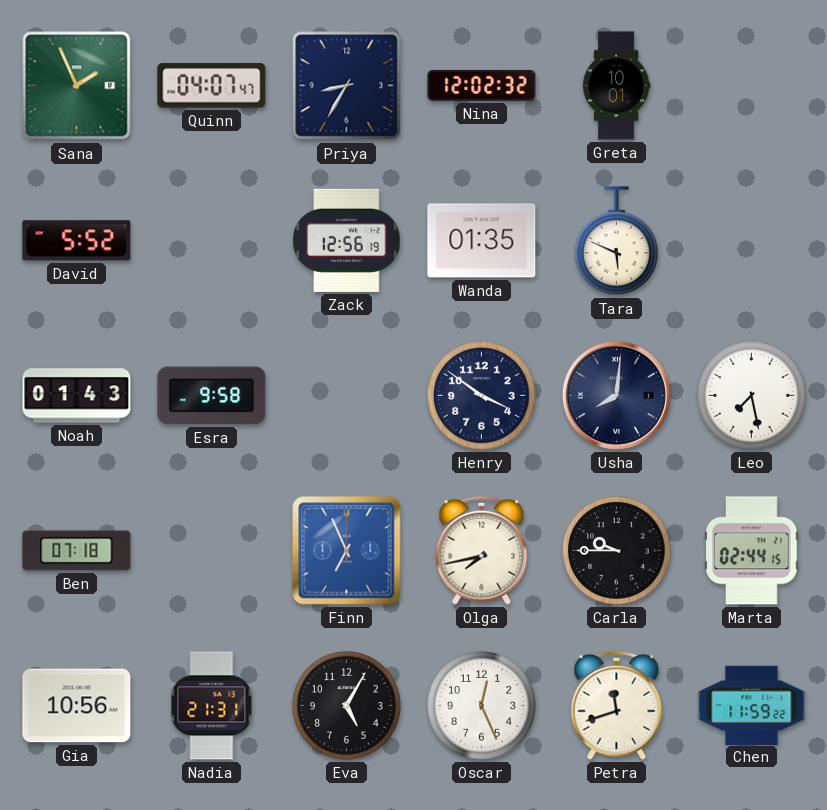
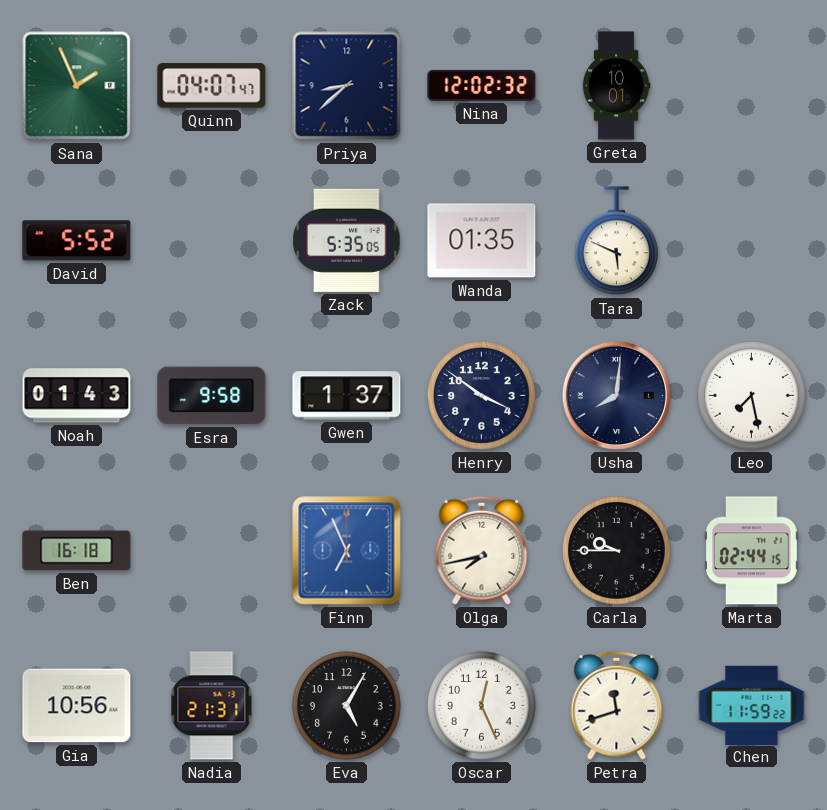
Priya: 8:35 -> 8:38 (347, 86)
Zack: 12:56 -> 5:35 (347, 240)
Gwen: none -> 1:37 (347, 396)
Ben: 07:18 -> 16:18 (77, 551)
